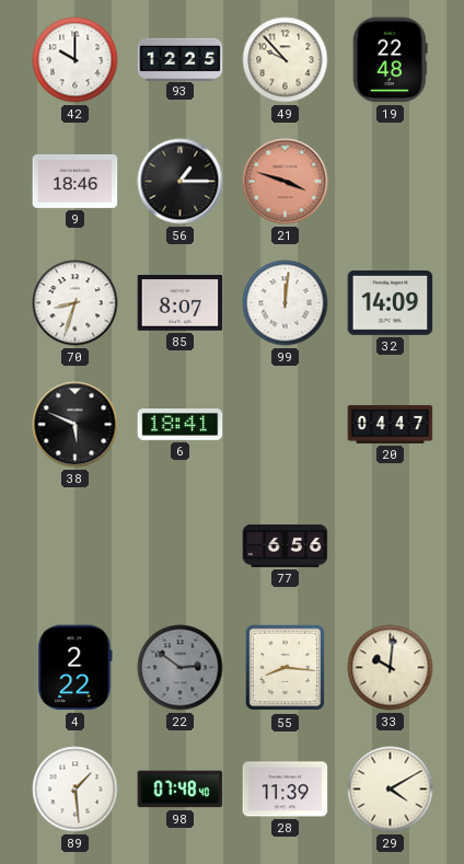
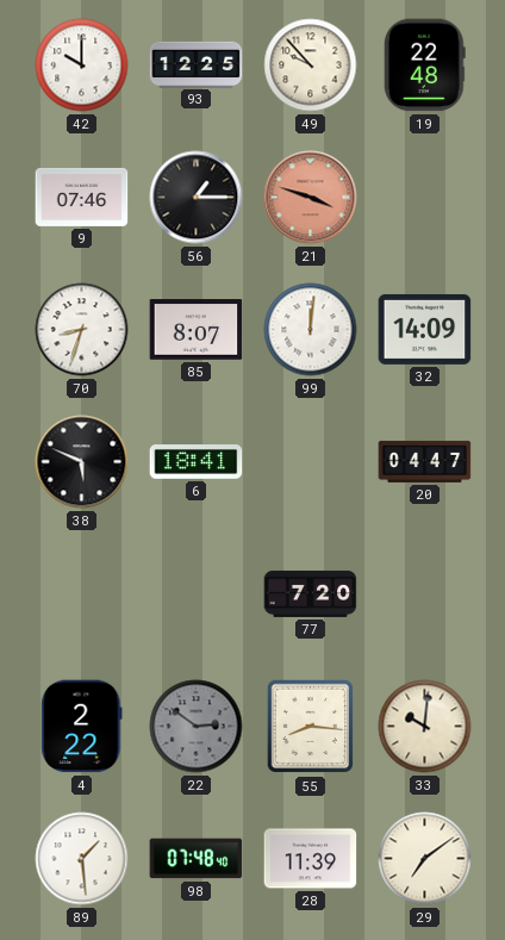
9: 18:46 -> 07:46 (82, 197)
77: 6:56 -> 7:20 (311, 593)
29: 4:10 -> 7:09 (425, 859)
